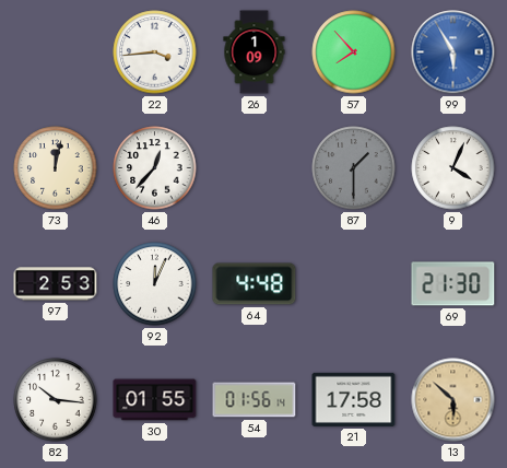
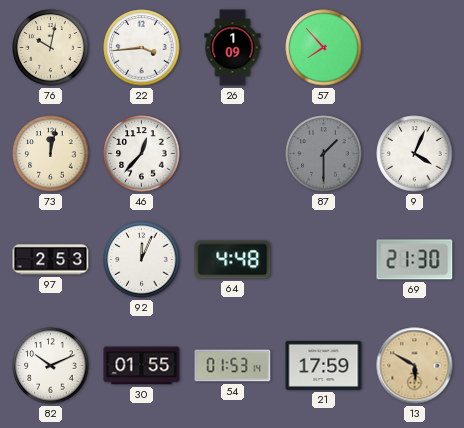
76: none -> 10:02 (51, 48)
99: 5:55 -> none (453, 52)
82: 10:16 -> 10:11 (51, 366)
54: 01:56 -> 01:53 (233, 366)
21: 17:58 -> 17:59 (324, 365)
13: 5:52 -> 5:50 (415, 366)
